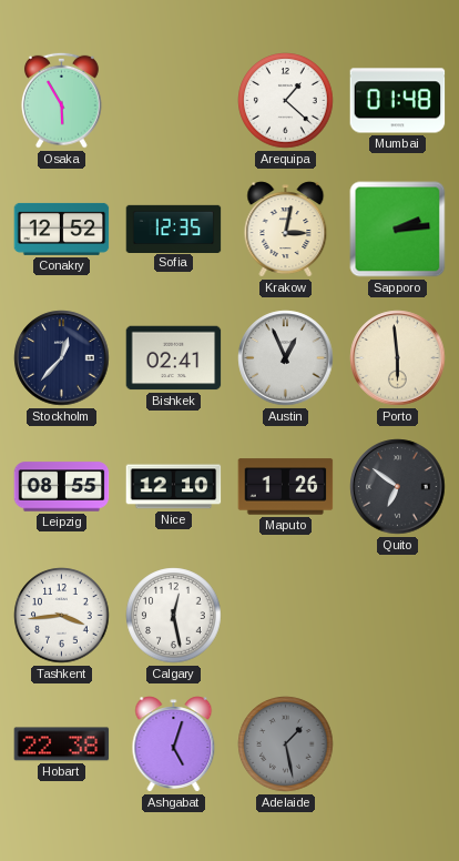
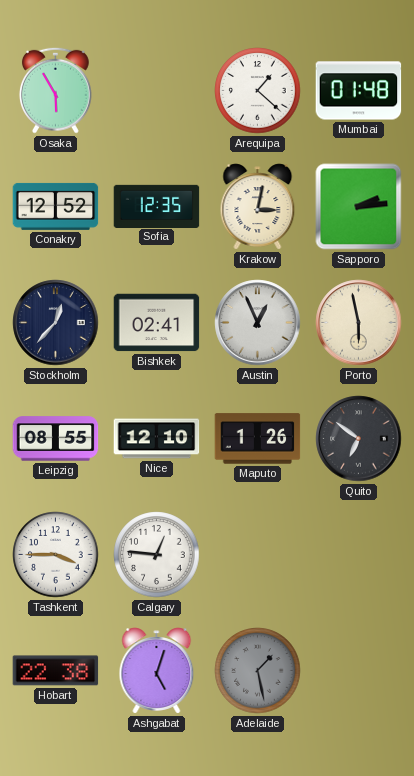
Porto: 5:59 -> 5:58 (359, 323)
Tashkent: 3:44 -> 3:45 (56, 555)
Calgary: 12:28 -> 12:46 (157, 555)
